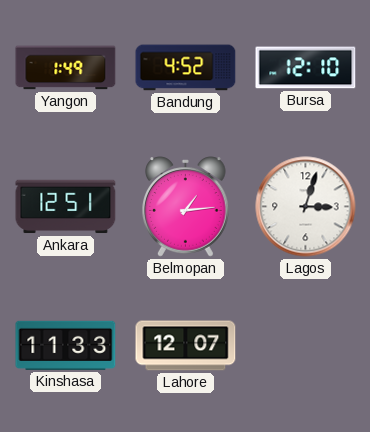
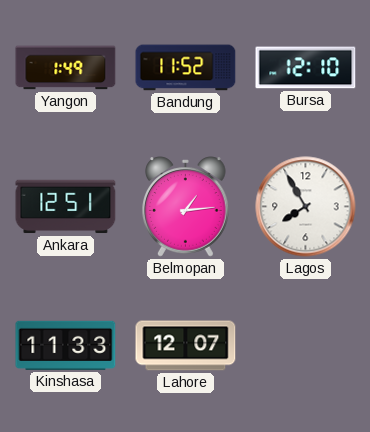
Bandung: 4:52 -> 11:52 (186, 68)
Lagos: 3:03 -> 7:55 (306, 207)
